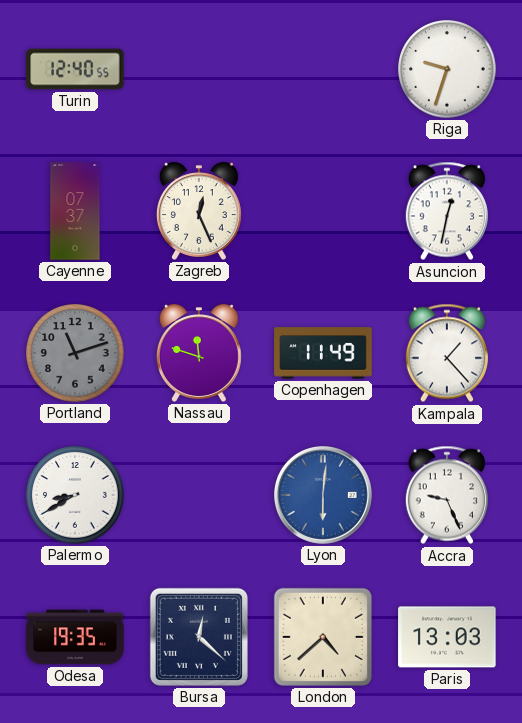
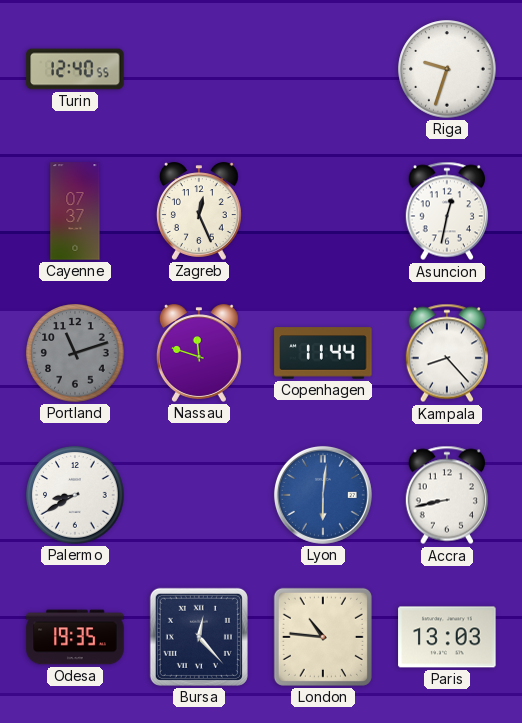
Copenhagen: 11:49 -> 11:44 (323, 353)
Kampala: 1:23 -> 8:23 (447, 353)
Accra: 9:26 -> 8:43 (447, 495)
Bursa: 12:22 -> 12:23 (199, 637)
London: 4:38 -> 10:46 (323, 637)
